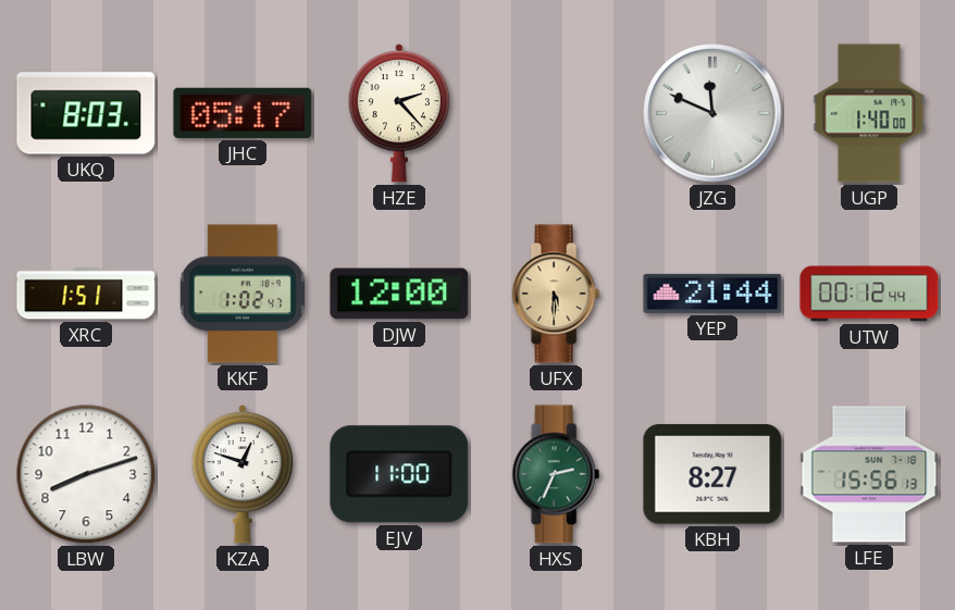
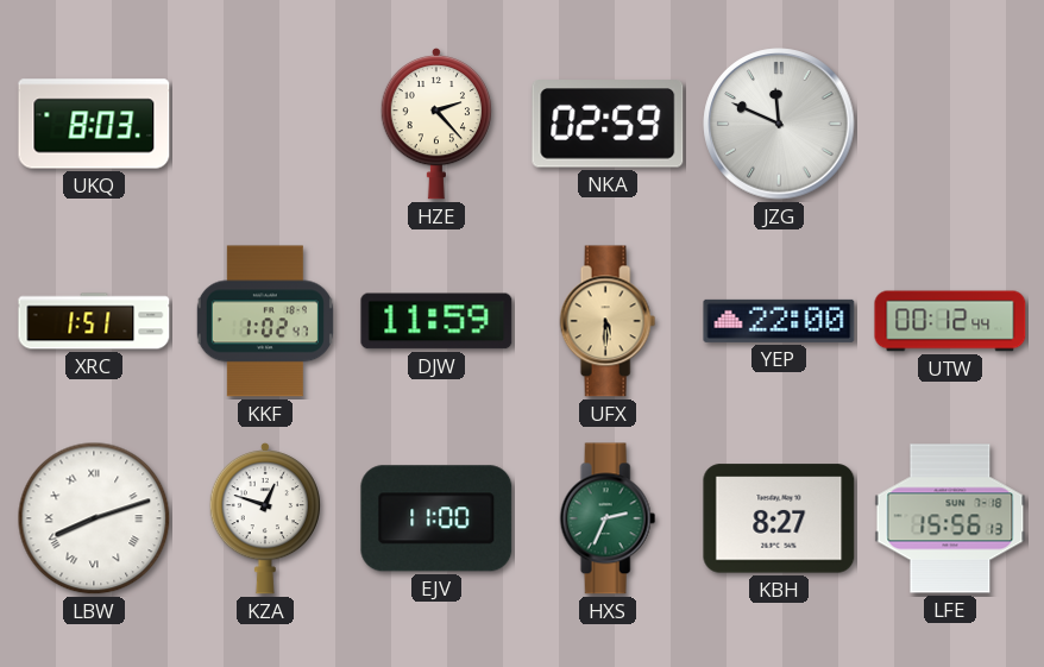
JHC: 05:17 -> none (243, 113)
NKA: none -> 02:59 (608, 124)
UGP: 1:40 -> none (869, 113)
DJW: 12:00 -> 11:59 (436, 321)
YEP: 21:44 -> 22:00 (779, 321)
LBW numerals: Arabic -> Roman (94, 518)
